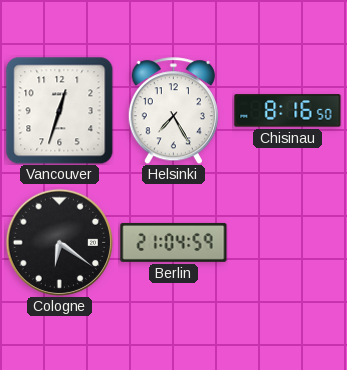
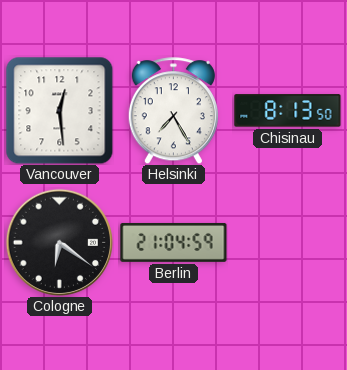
Vancouver: 12:33 -> 12:29 (59, 110)
Chisinau: 8:16 -> 8:13 (288, 111)
